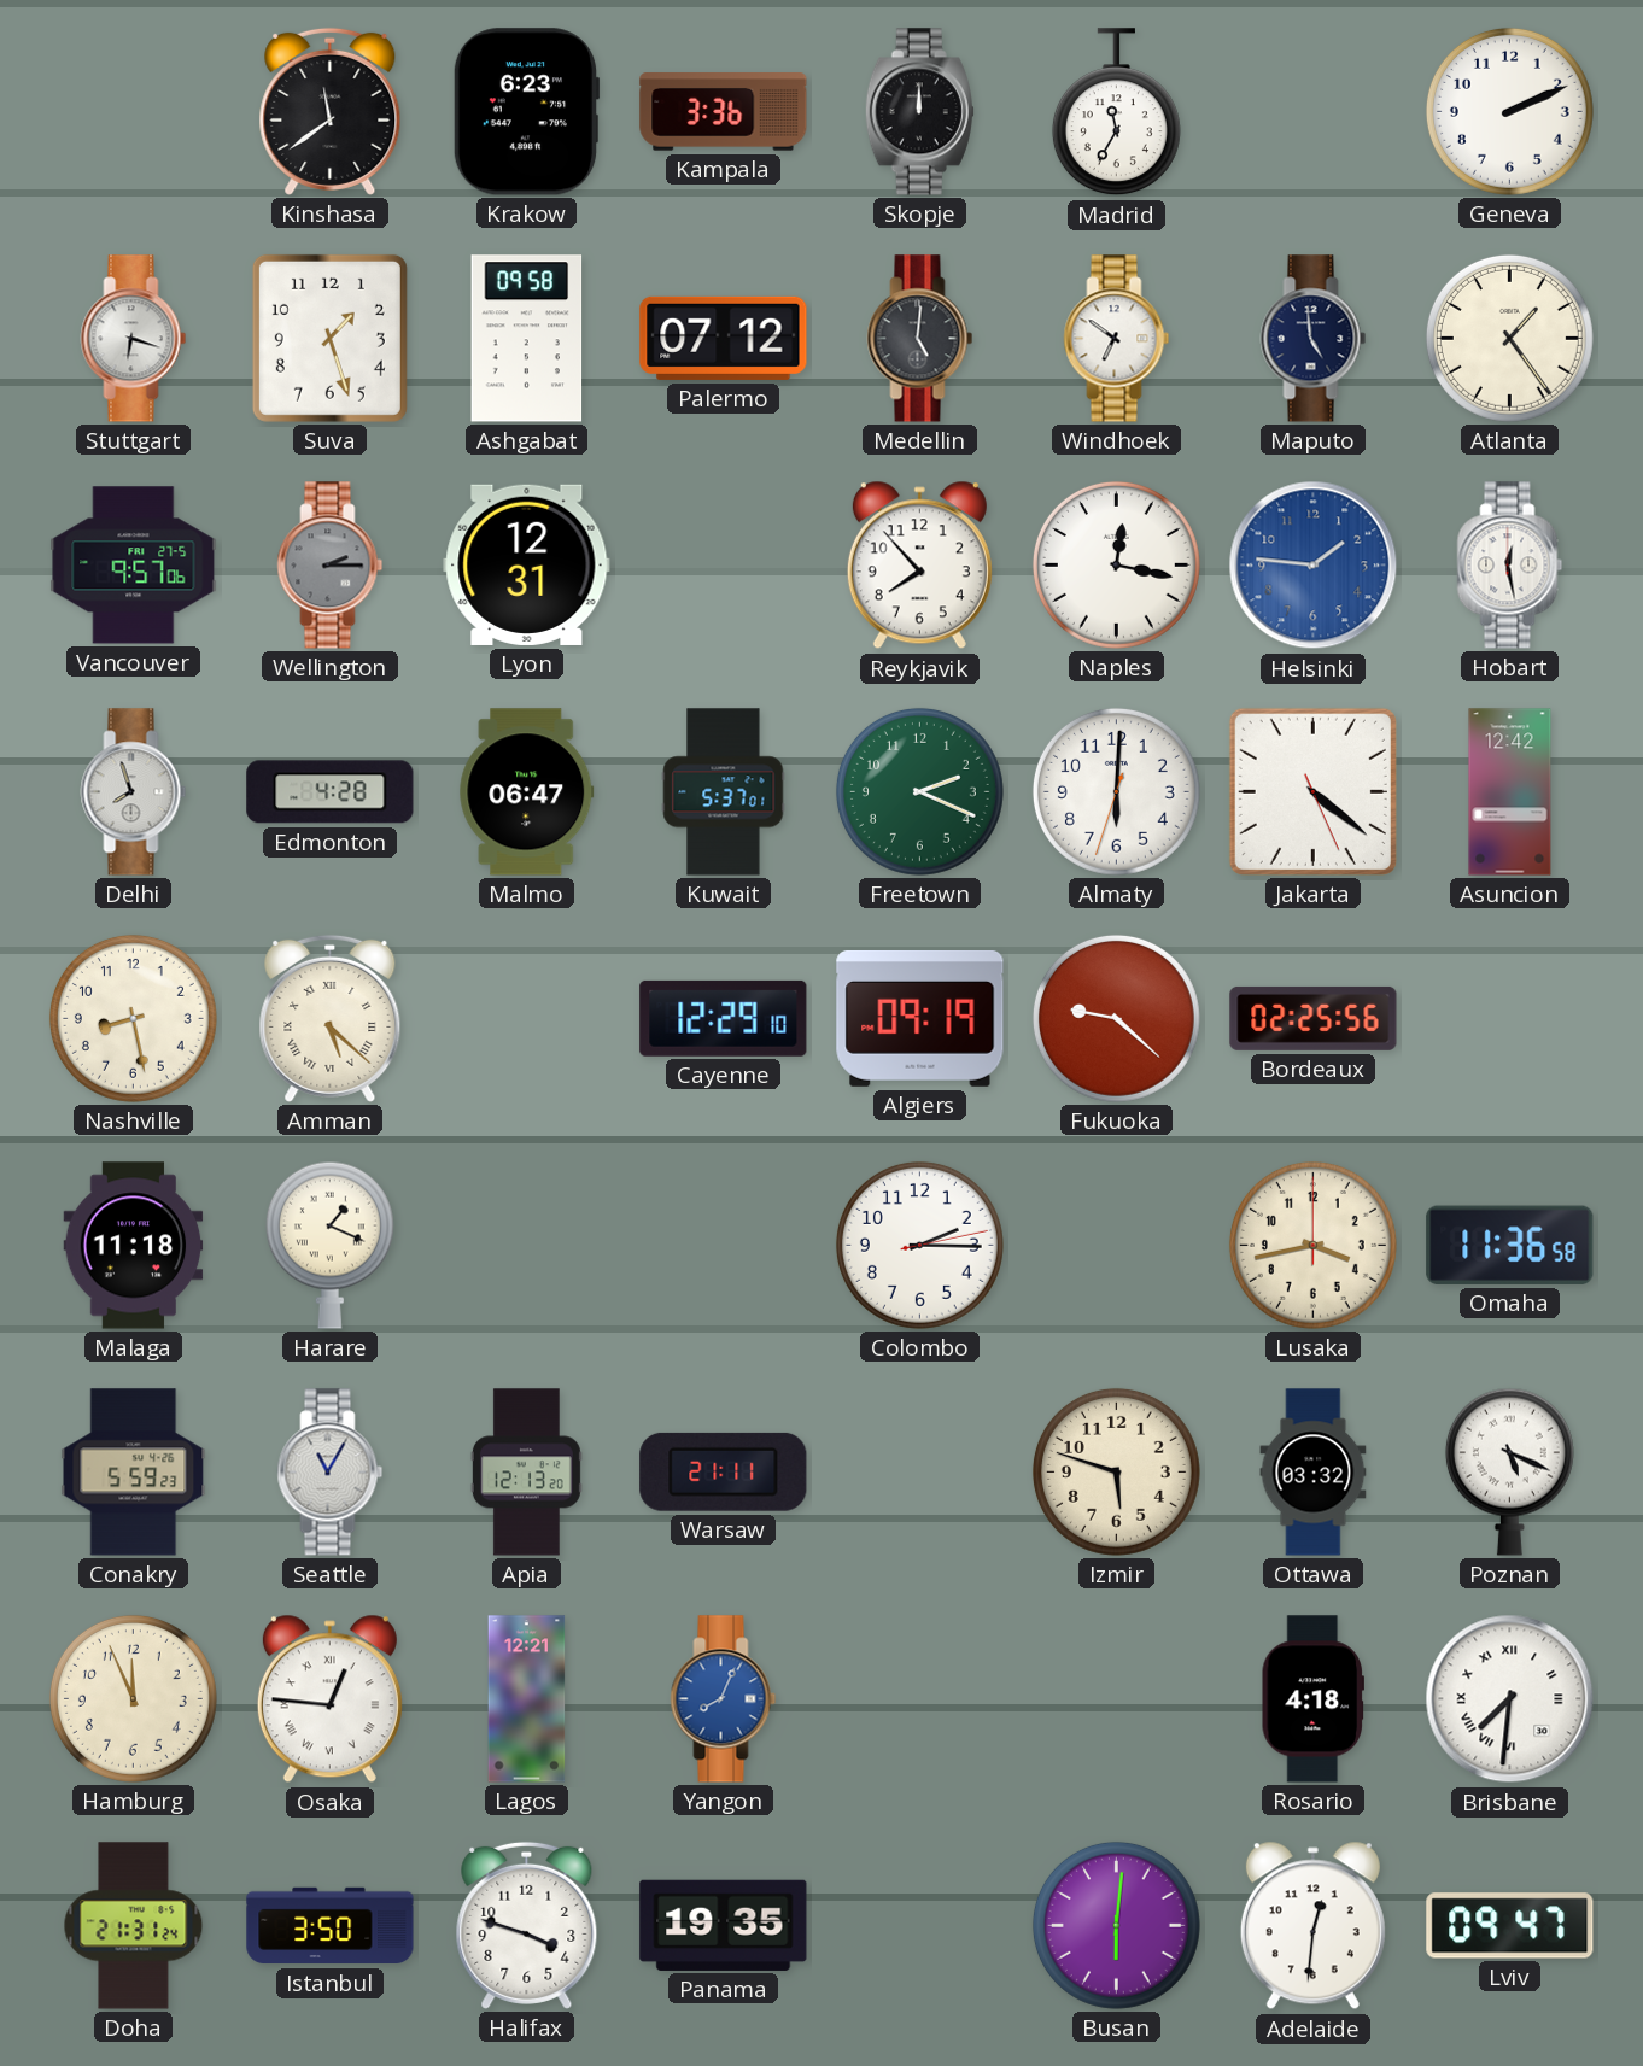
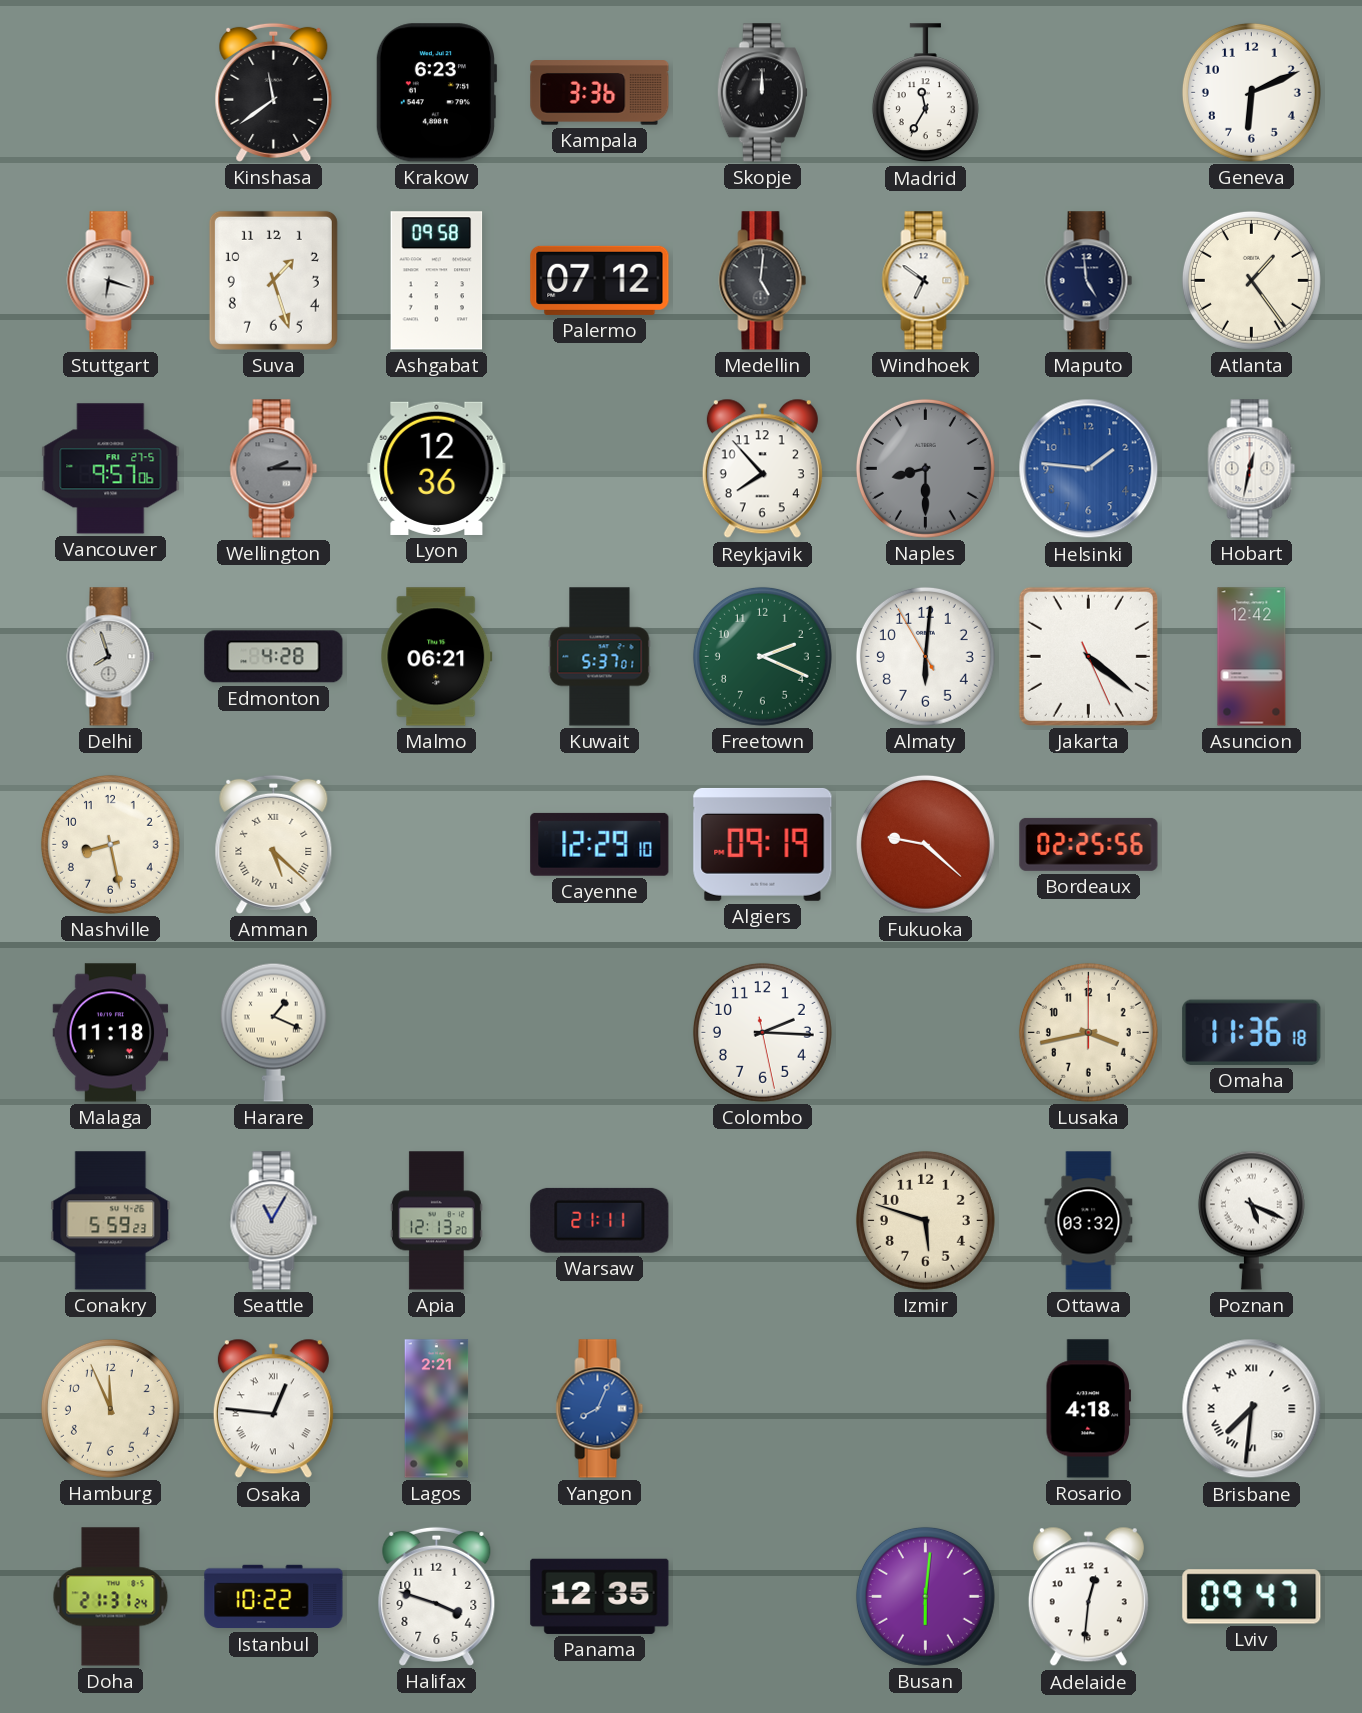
Geneva: 2:11 -> 6:11 (1251, 92)
Lyon: 12:31 -> 12:36 (437, 468)
Naples: 12:17 -> 8:30 (925, 468)
Naples dial: white -> grey (925, 468)
Hobart: 12:28 -> 12:32 (1252, 469)
Malmo: 06:47 -> 06:21 (437, 657)
Almaty: 6:00:33 -> 6:00:55 (925, 656)
Colombo: 2:15:13 -> 2:15:28 (762, 1032)
Omaha: 11:36:58 -> 11:36:18 (1252, 1032)
Lagos: 12:21 -> 2:21 (437, 1409)
Istanbul: 3:50 -> 10:22 (274, 1597)
Panama: 19:35 -> 12:35 (600, 1596)
